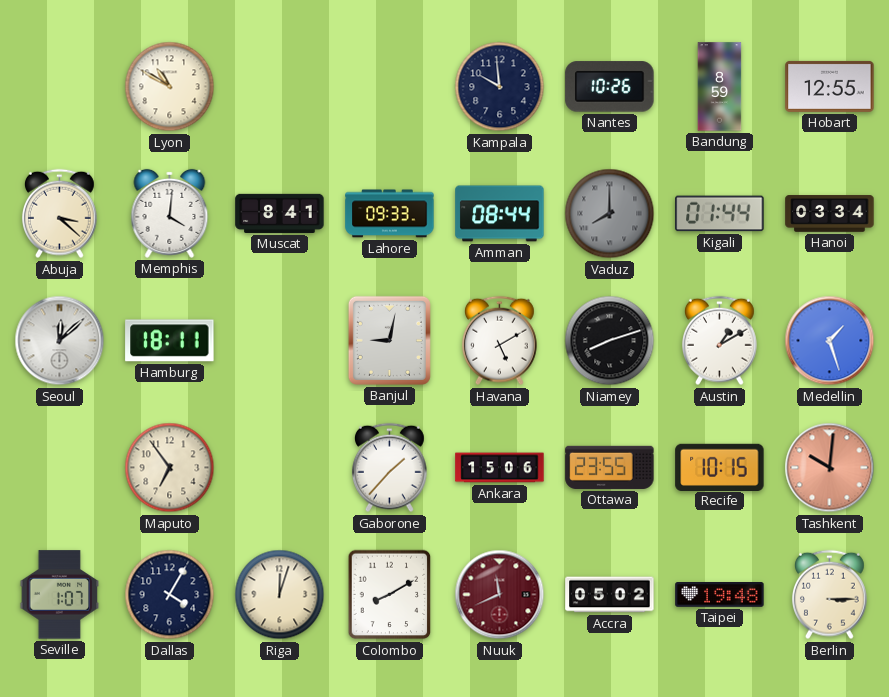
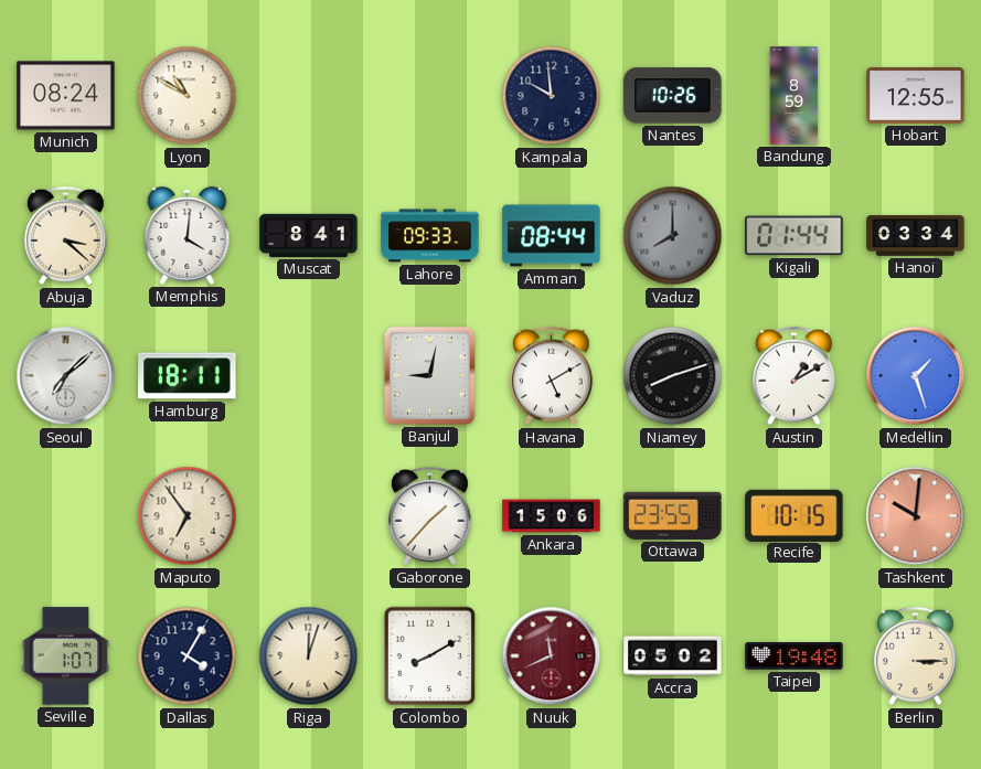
Munich: none -> 08:24 (66, 96)
Seoul: 12:08 -> 7:08 (66, 376)
